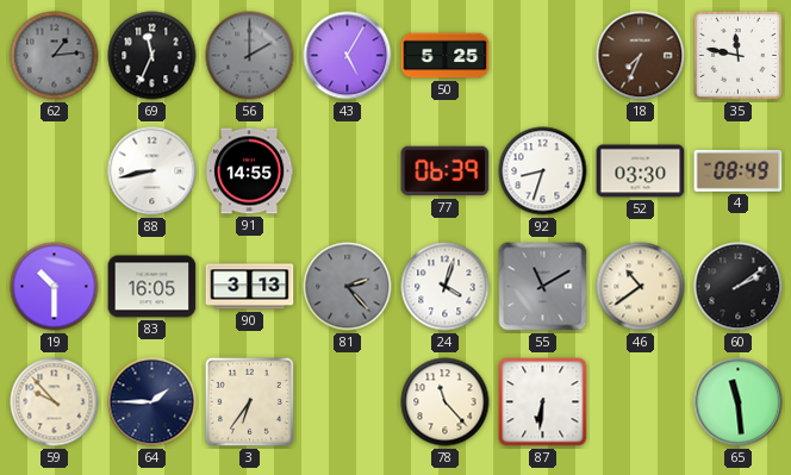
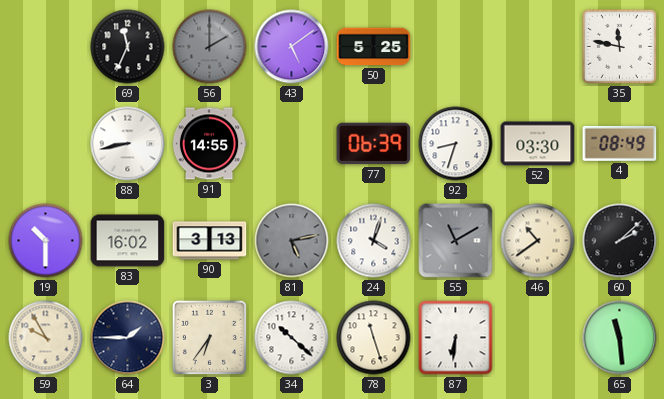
62: 1:14 -> none (55, 56)
43: 5:05 -> 5:09 (292, 47)
18: 7:34 -> none (641, 56)
83: 16:05 -> 16:02 (128, 241)
81: 2:23 -> 5:13 (292, 241)
60: 2:09 -> 2:08 (620, 241)
59: 9:53 -> 9:55 (46, 338)
34: none -> 10:22 (292, 338)
78: 11:23 -> 11:27 (374, 338)
